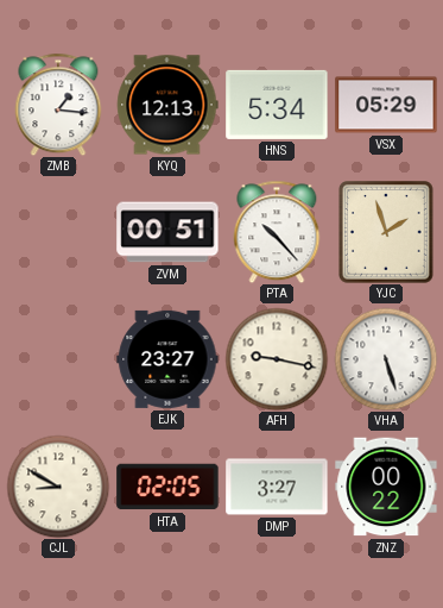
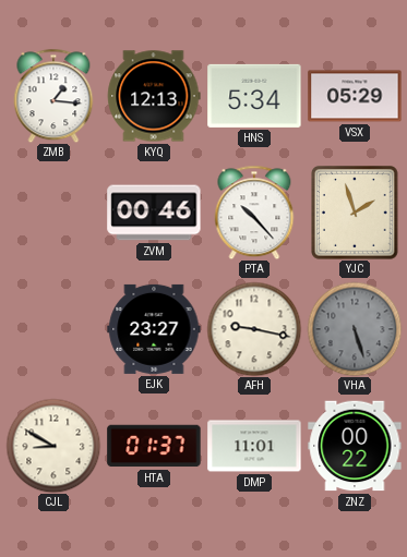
ZVM: 00:51 -> 00:46 (154, 213)
VHA dial: white -> grey (355, 329)
HTA: 02:05 -> 01:37 (154, 446)
DMP: 3:27 -> 11:01 (254, 446)
